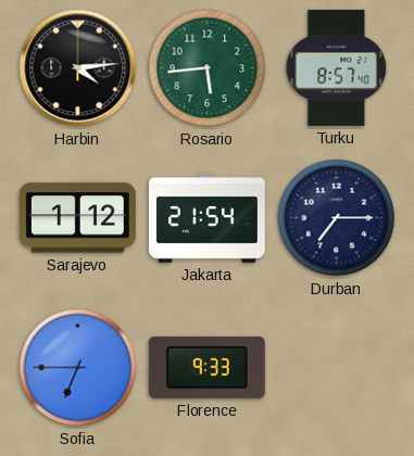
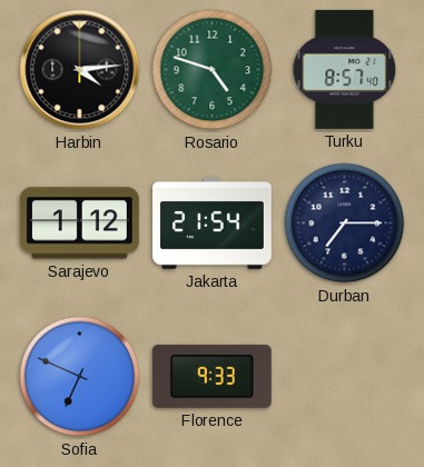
Rosario: 5:44 -> 4:48 (213, 70)
Sofia: 6:45 -> 6:49 (80, 377)
